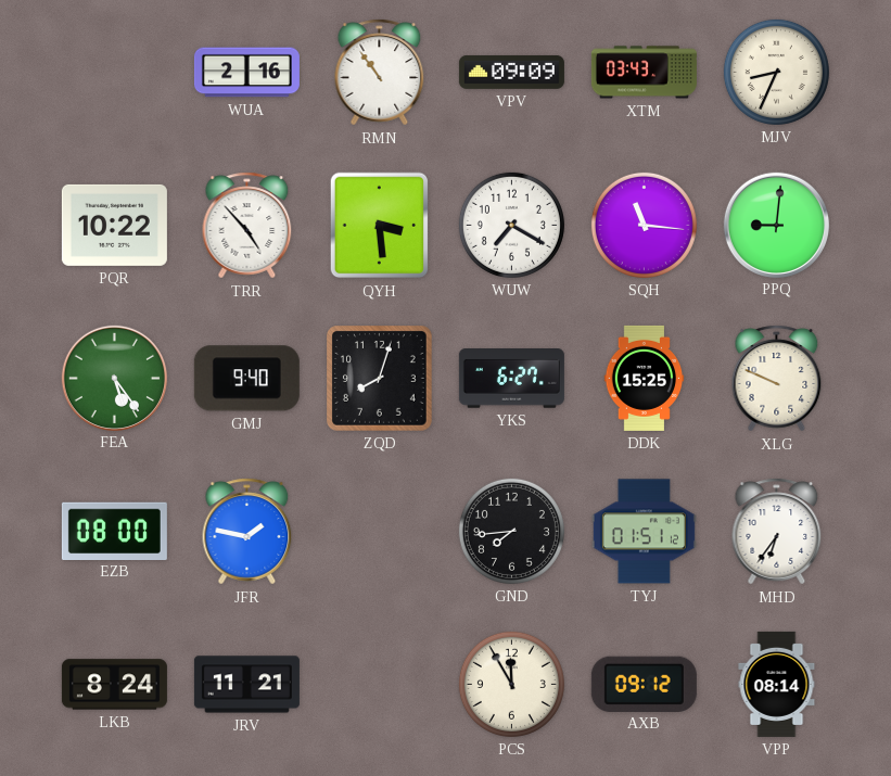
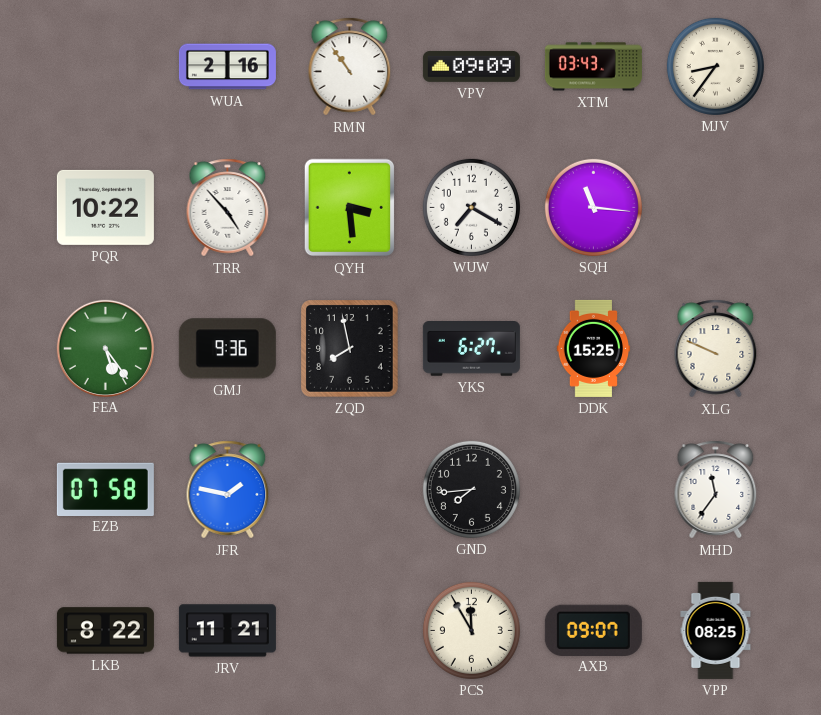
MJV: 8:34 -> 8:36 (715, 66)
PPQ: 9:01 -> none (776, 225)
GMJ: 9:40 -> 9:36 (227, 349)
ZQD: 8:03 -> 7:58 (350, 349)
EZB: 08:00 -> 07:58 (105, 489)
TYJ: 01:51 -> none (644, 532)
MHD: 6:36 -> 11:36 (716, 490)
LKB: 8:24 -> 8:22 (105, 631)
AXB: 09:12 -> 09:07 (593, 630)
VPP: 08:14 -> 08:25 (716, 630)
